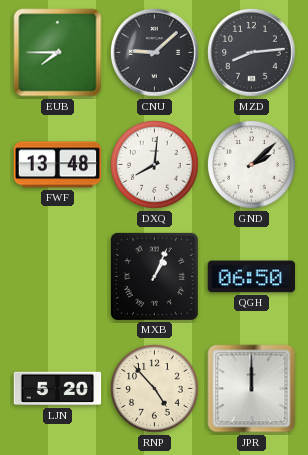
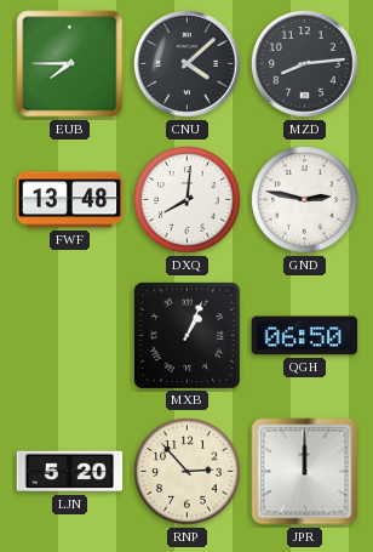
CNU: 9:08 -> 4:08 (188, 64)
GND: 2:08 -> 2:47 (305, 200)
RNP: 4:53 -> 2:53 (188, 472)
